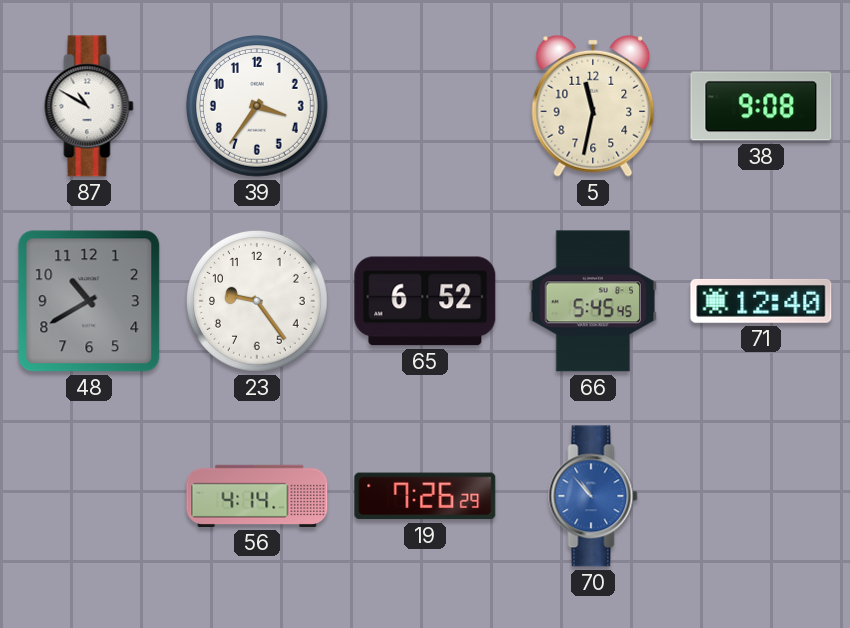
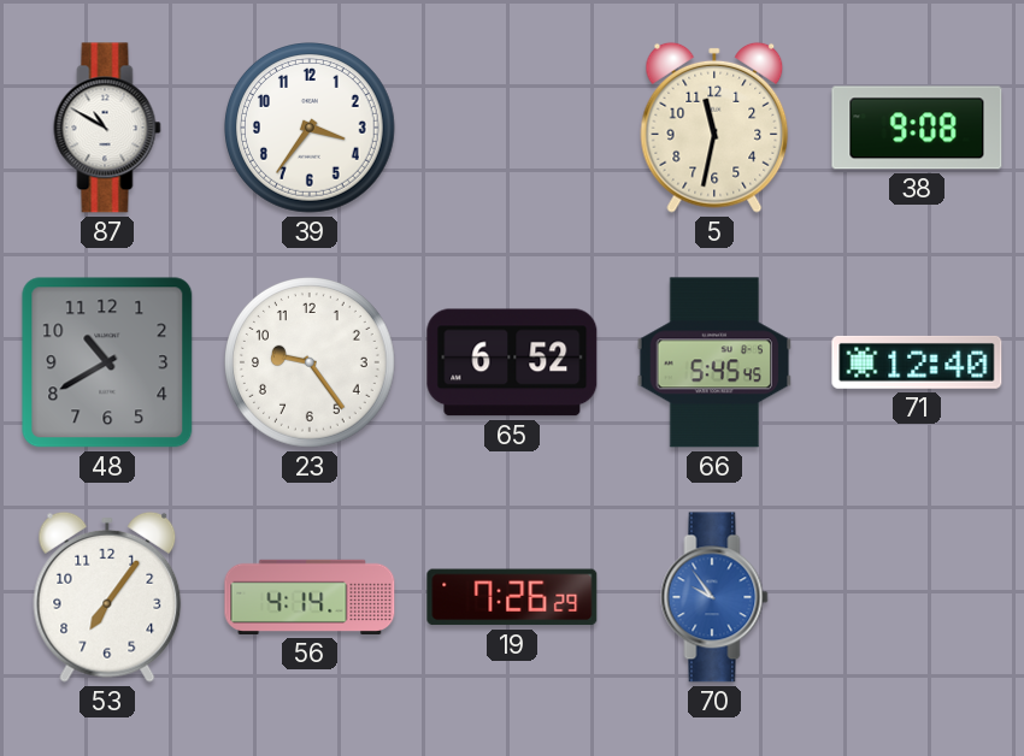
53: none -> 7:06 (107, 597)
70: 10:53 -> 9:54 (714, 597)
